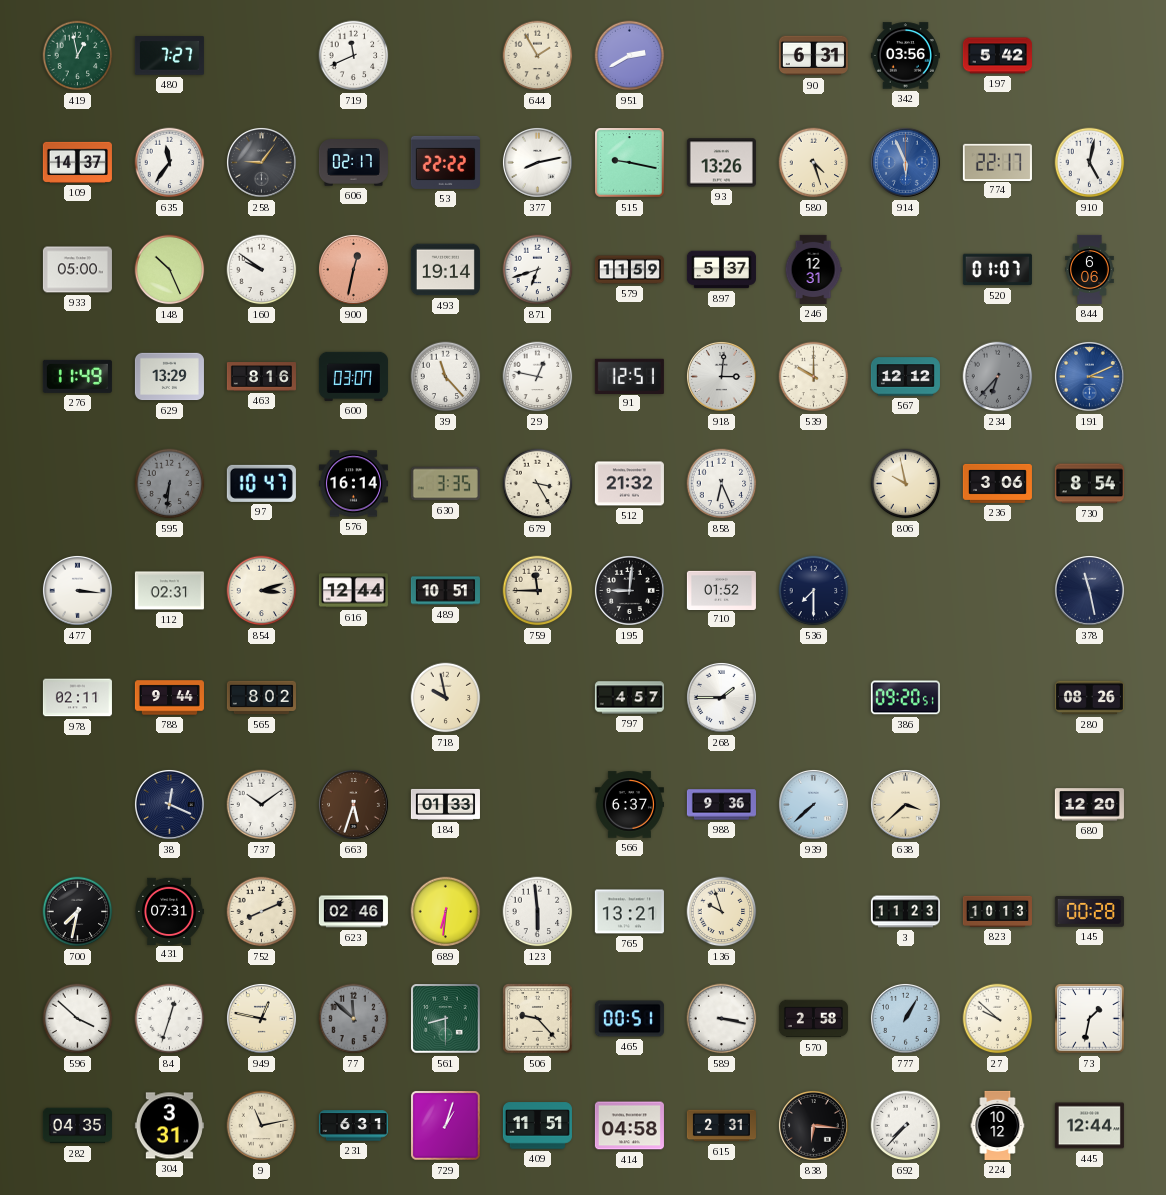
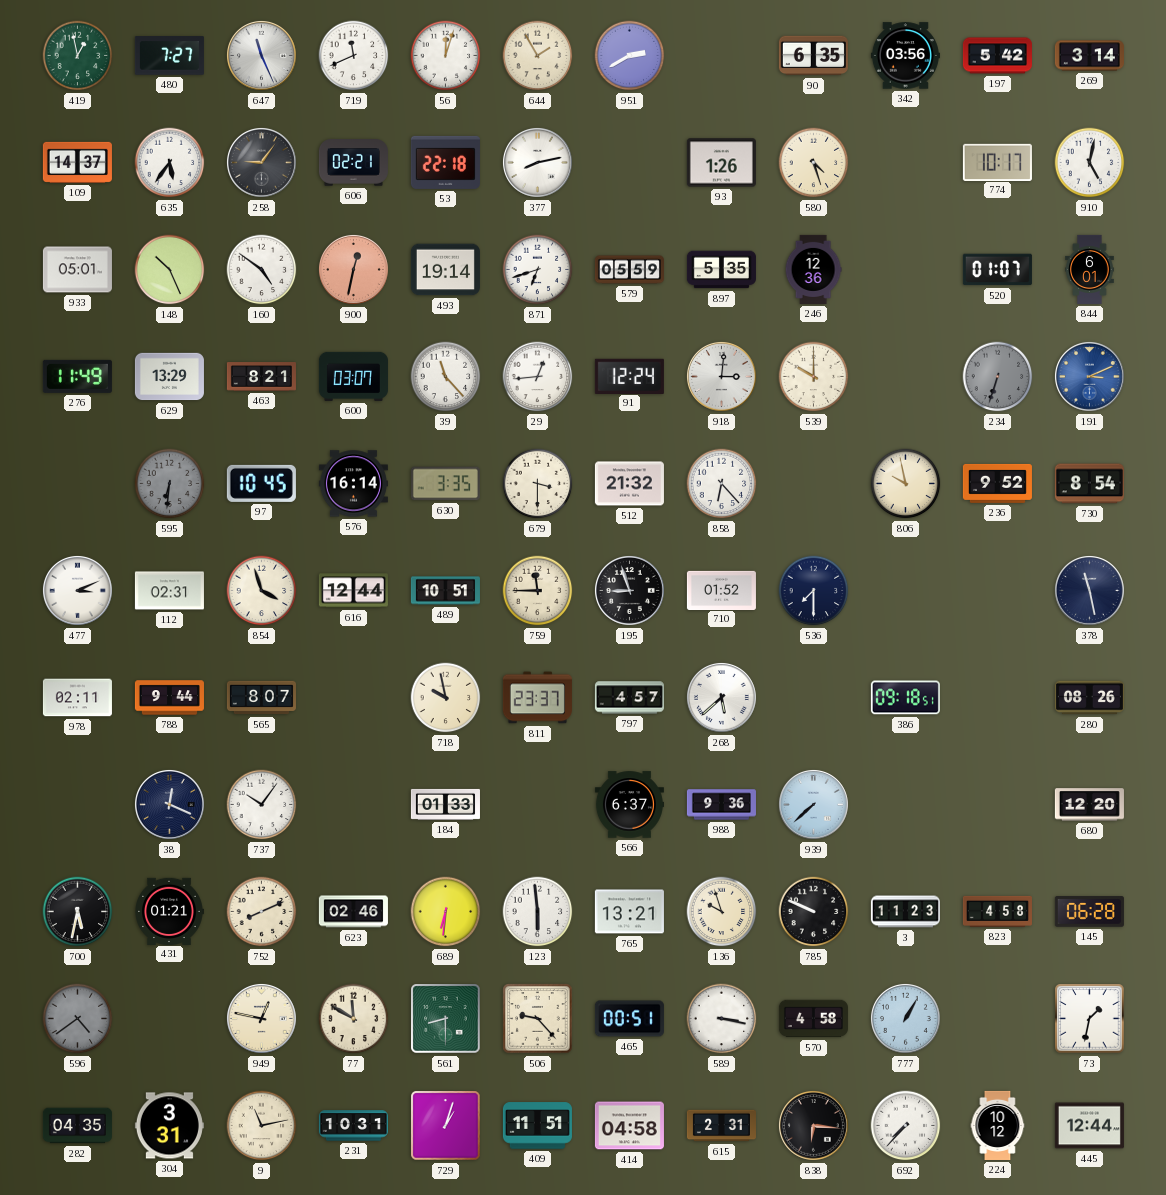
647: none -> 11:26 (261, 55)
56: none -> 12:03 (446, 56)
90: 6:31 -> 6:35 (813, 56)
269: none -> 3:14 (1089, 56)
635: 11:36 -> 5:36 (170, 163)
606: 02:17 -> 02:21 (353, 163)
53: 22:22 -> 22:18 (445, 162)
515: 9:17 -> none (630, 163)
93: 13:26 -> 1:26 (721, 163)
914: 5:56 -> none (905, 162)
774: 22:17 -> 10:17 (997, 162)
933: 05:00 -> 05:01 (77, 270)
160: 9:51 -> 4:51 (262, 270)
579: 11:59 -> 05:59 (629, 270)
897: 5:37 -> 5:35 (721, 270)
246: 12:31 -> 12:36 (813, 269)
844: 6:06 -> 6:01 (1090, 269)
463: 8:16 -> 8:21 (261, 377)
29: 12:47 -> 12:44 (538, 377)
91: 12:51 -> 12:24 (629, 376)
567: 12:12 -> none (905, 377)
234: 6:37 -> 6:33 (998, 377)
97: 10:47 -> 10:45 (261, 483)
679: 3:25 -> 3:30 (538, 484)
858: 6:26 -> 6:23 (722, 484)
236: 3:06 -> 9:52 (997, 483)
477: 3:16 -> 3:11 (77, 590)
854: 3:12 -> 3:57 (262, 591)
195: 9:01 -> 8:57 (629, 590)
565: 8:02 -> 8:07 (261, 698)
811: none -> 23:37 (537, 698)
268: 1:45 -> 5:38 (721, 697)
386: 09:20 -> 09:18 (905, 698)
737: 10:09 -> 10:06 (262, 805)
663: 5:33 -> none (353, 804)
638: 3:38 -> none (905, 804)
700: 7:32 -> 5:32 (78, 912)
431: 07:31 -> 01:21 (169, 911)
785: none -> 9:49 (814, 912)
823: 10:13 -> 4:58 (997, 911)
145: 00:28 -> 06:28 (1089, 912)
596: 3:52 -> 4:39 (78, 1019)
596 dial: white -> grey (78, 1019)
84: 12:33 -> none (170, 1019)
77: 11:52 -> 11:50 (354, 1019)
77 dial: grey -> cream (354, 1019)
570: 2:58 -> 4:58 (813, 1019)
27: 9:52 -> none (998, 1019)
231: 6:31 -> 10:31 (353, 1126)
